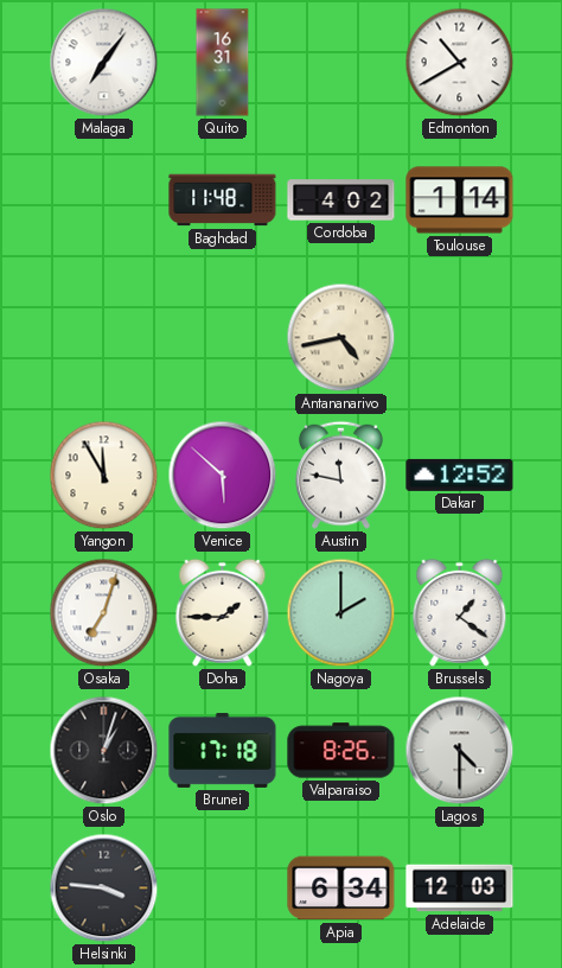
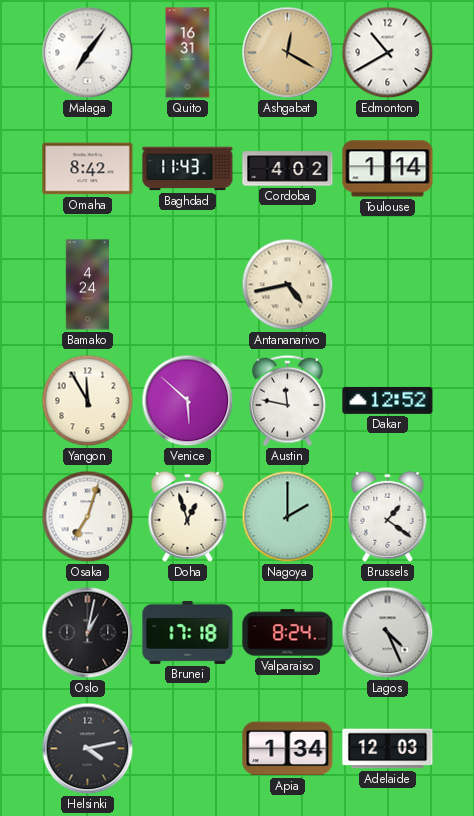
Ashgabat: none -> 12:20 (288, 53)
Omaha: none -> 8:42 (88, 169)
Baghdad: 11:48 -> 11:43 (188, 169)
Bamako: none -> 4:24 (88, 285)
Doha: 1:45 -> 12:57 (188, 516)
Oslo: 1:03 -> 1:02 (88, 633)
Valparaiso: 8:26 -> 8:24 (288, 633)
Lagos: 4:30 -> 4:26 (388, 633)
Helsinki: 3:46 -> 4:13 (88, 749)
Apia: 6:34 -> 1:34 (288, 749)
